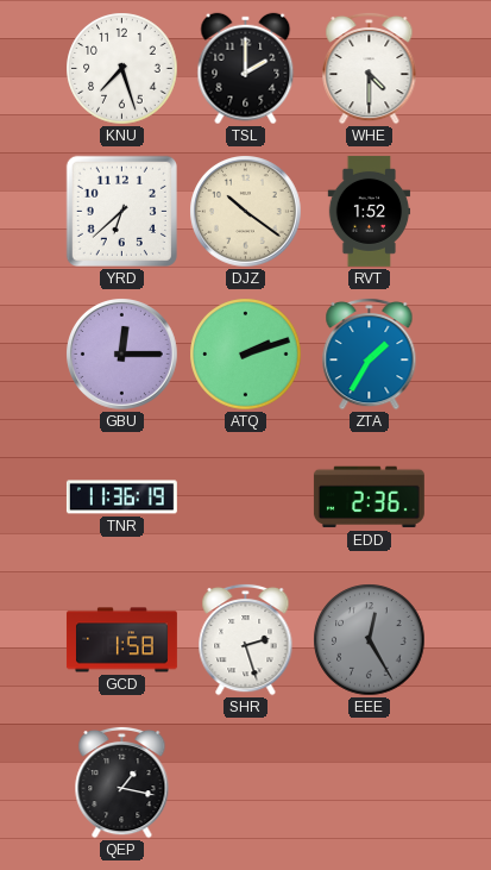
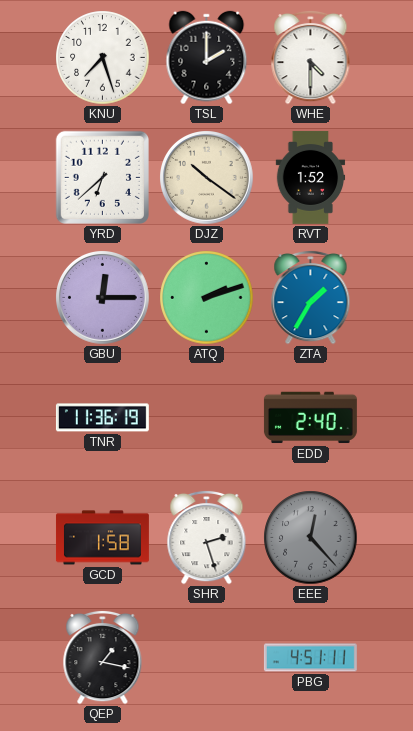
EDD: 2:36 -> 2:40 (310, 418)
EEE: 12:25 -> 12:23 (311, 538)
PBG: none -> 4:51 (310, 658)
